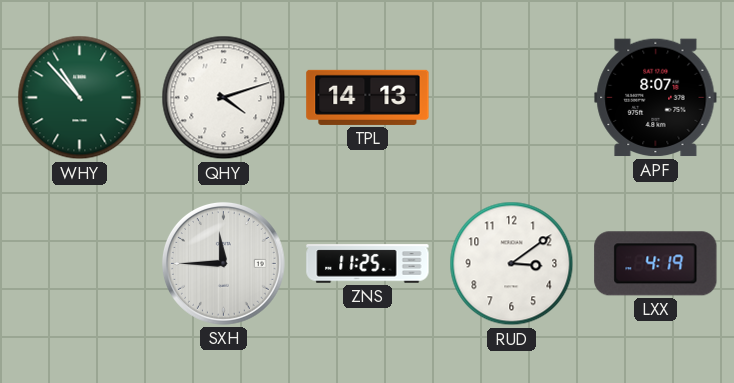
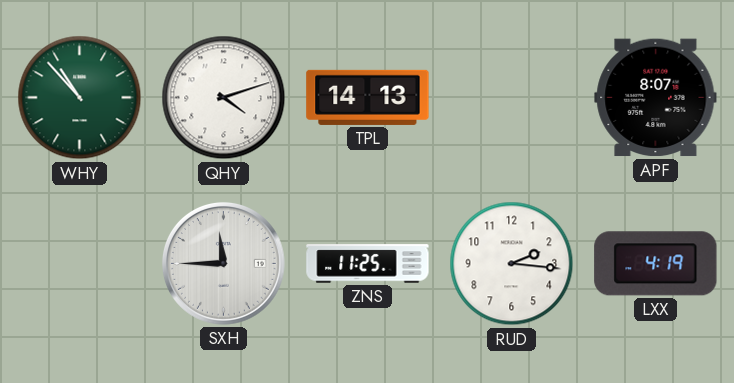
RUD: 3:09 -> 2:16 (512, 264)
